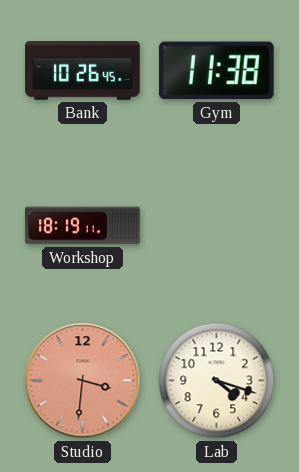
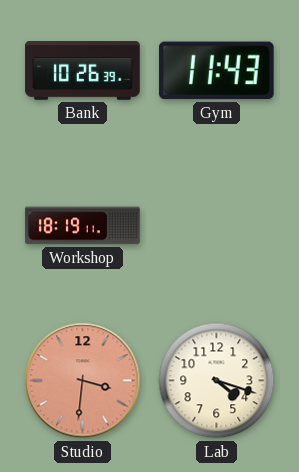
Bank: 10:26:45 -> 10:26:39 (83, 71)
Gym: 11:38 -> 11:43 (217, 71)
